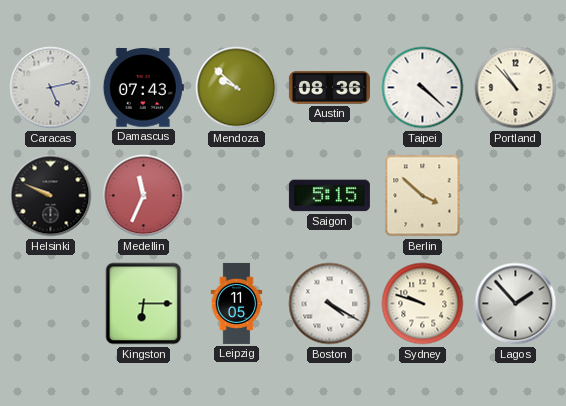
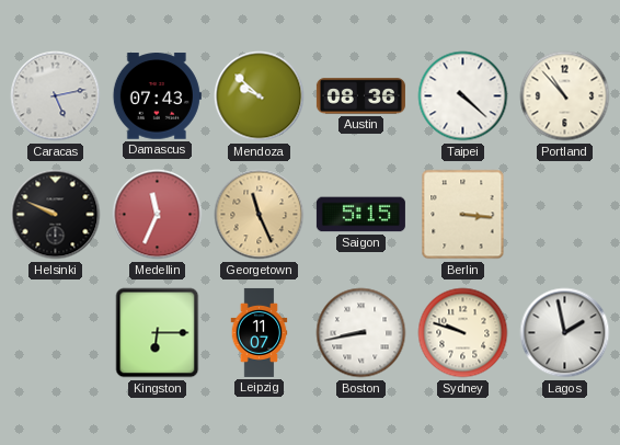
Georgetown: none -> 11:26 (260, 215)
Berlin: 3:52 -> 3:16 (463, 215)
Leipzig: 11:05 -> 11:07 (260, 332)
Boston: 4:20 -> 8:43 (361, 333)
Lagos: 1:53 -> 1:58 (565, 333)
